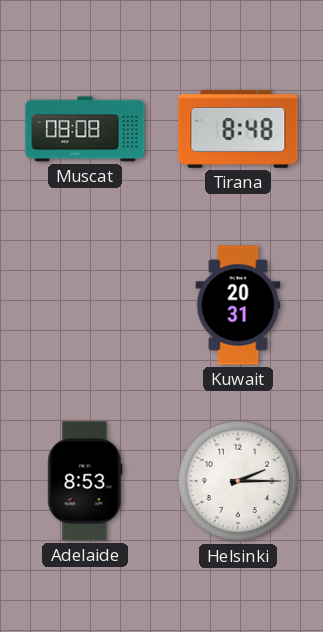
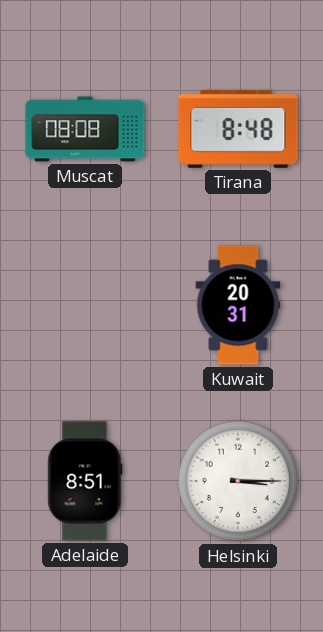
Adelaide: 8:53 -> 8:51 (85, 481)
Helsinki: 2:15 -> 3:15 (238, 481)
